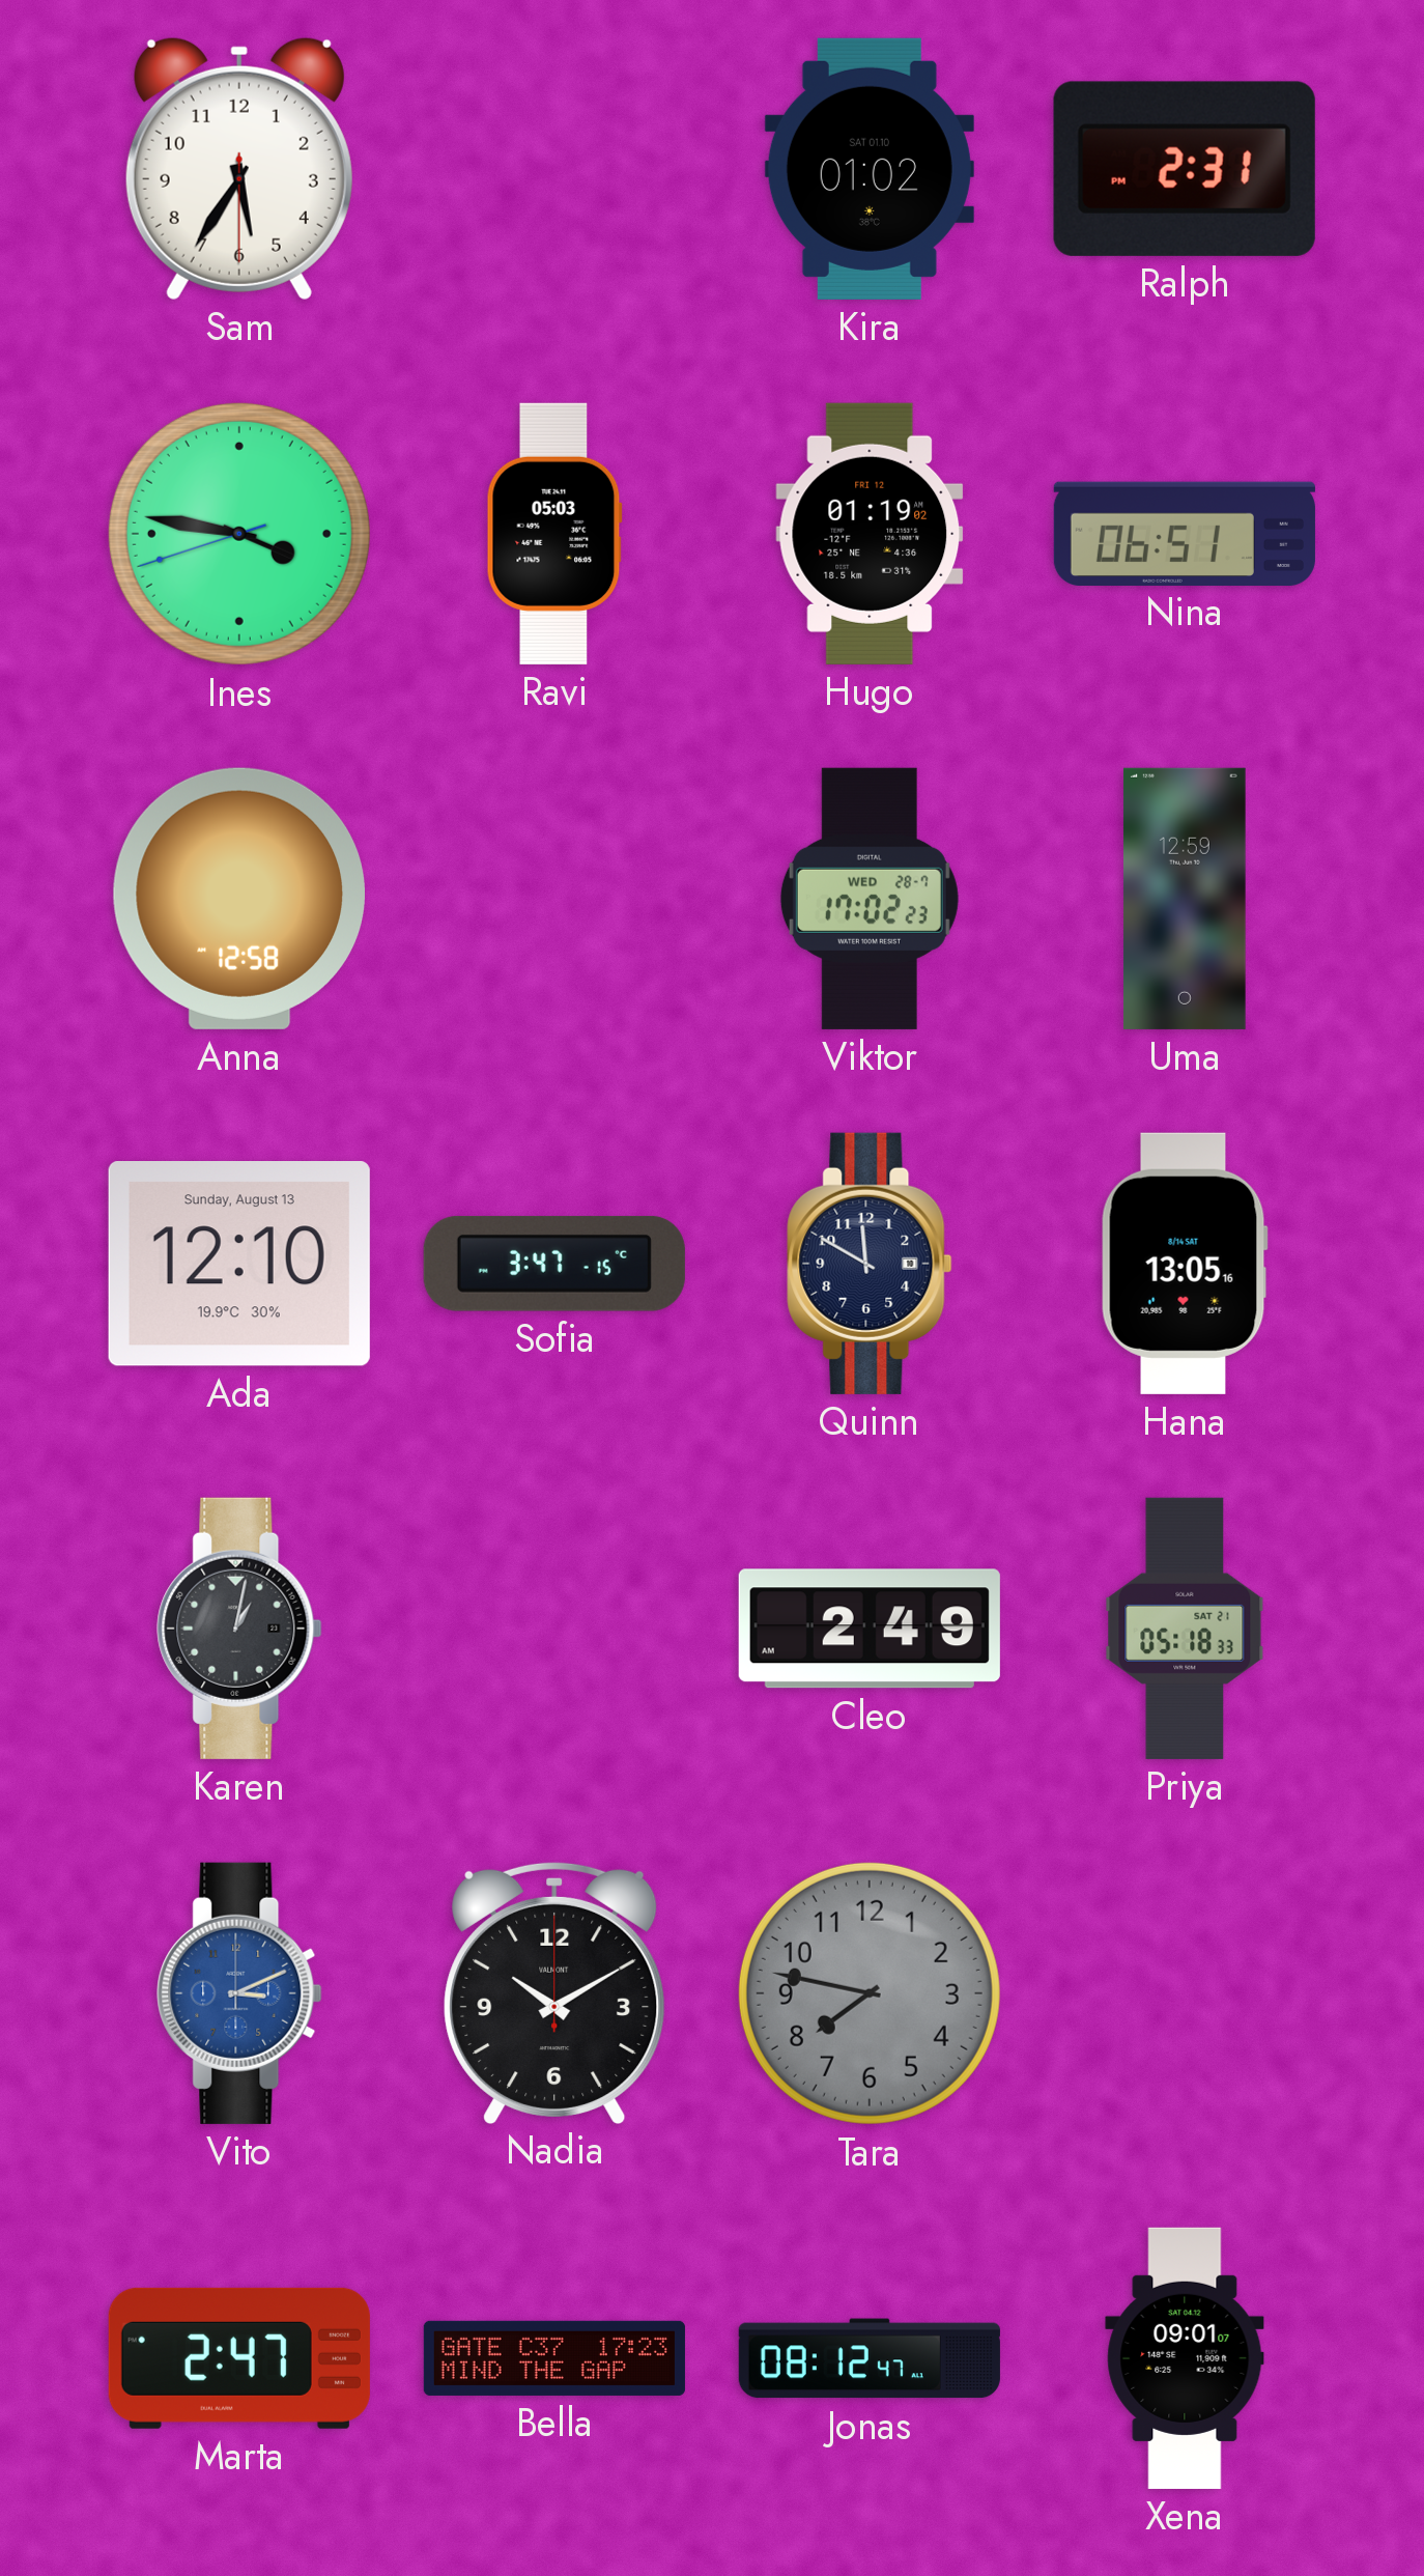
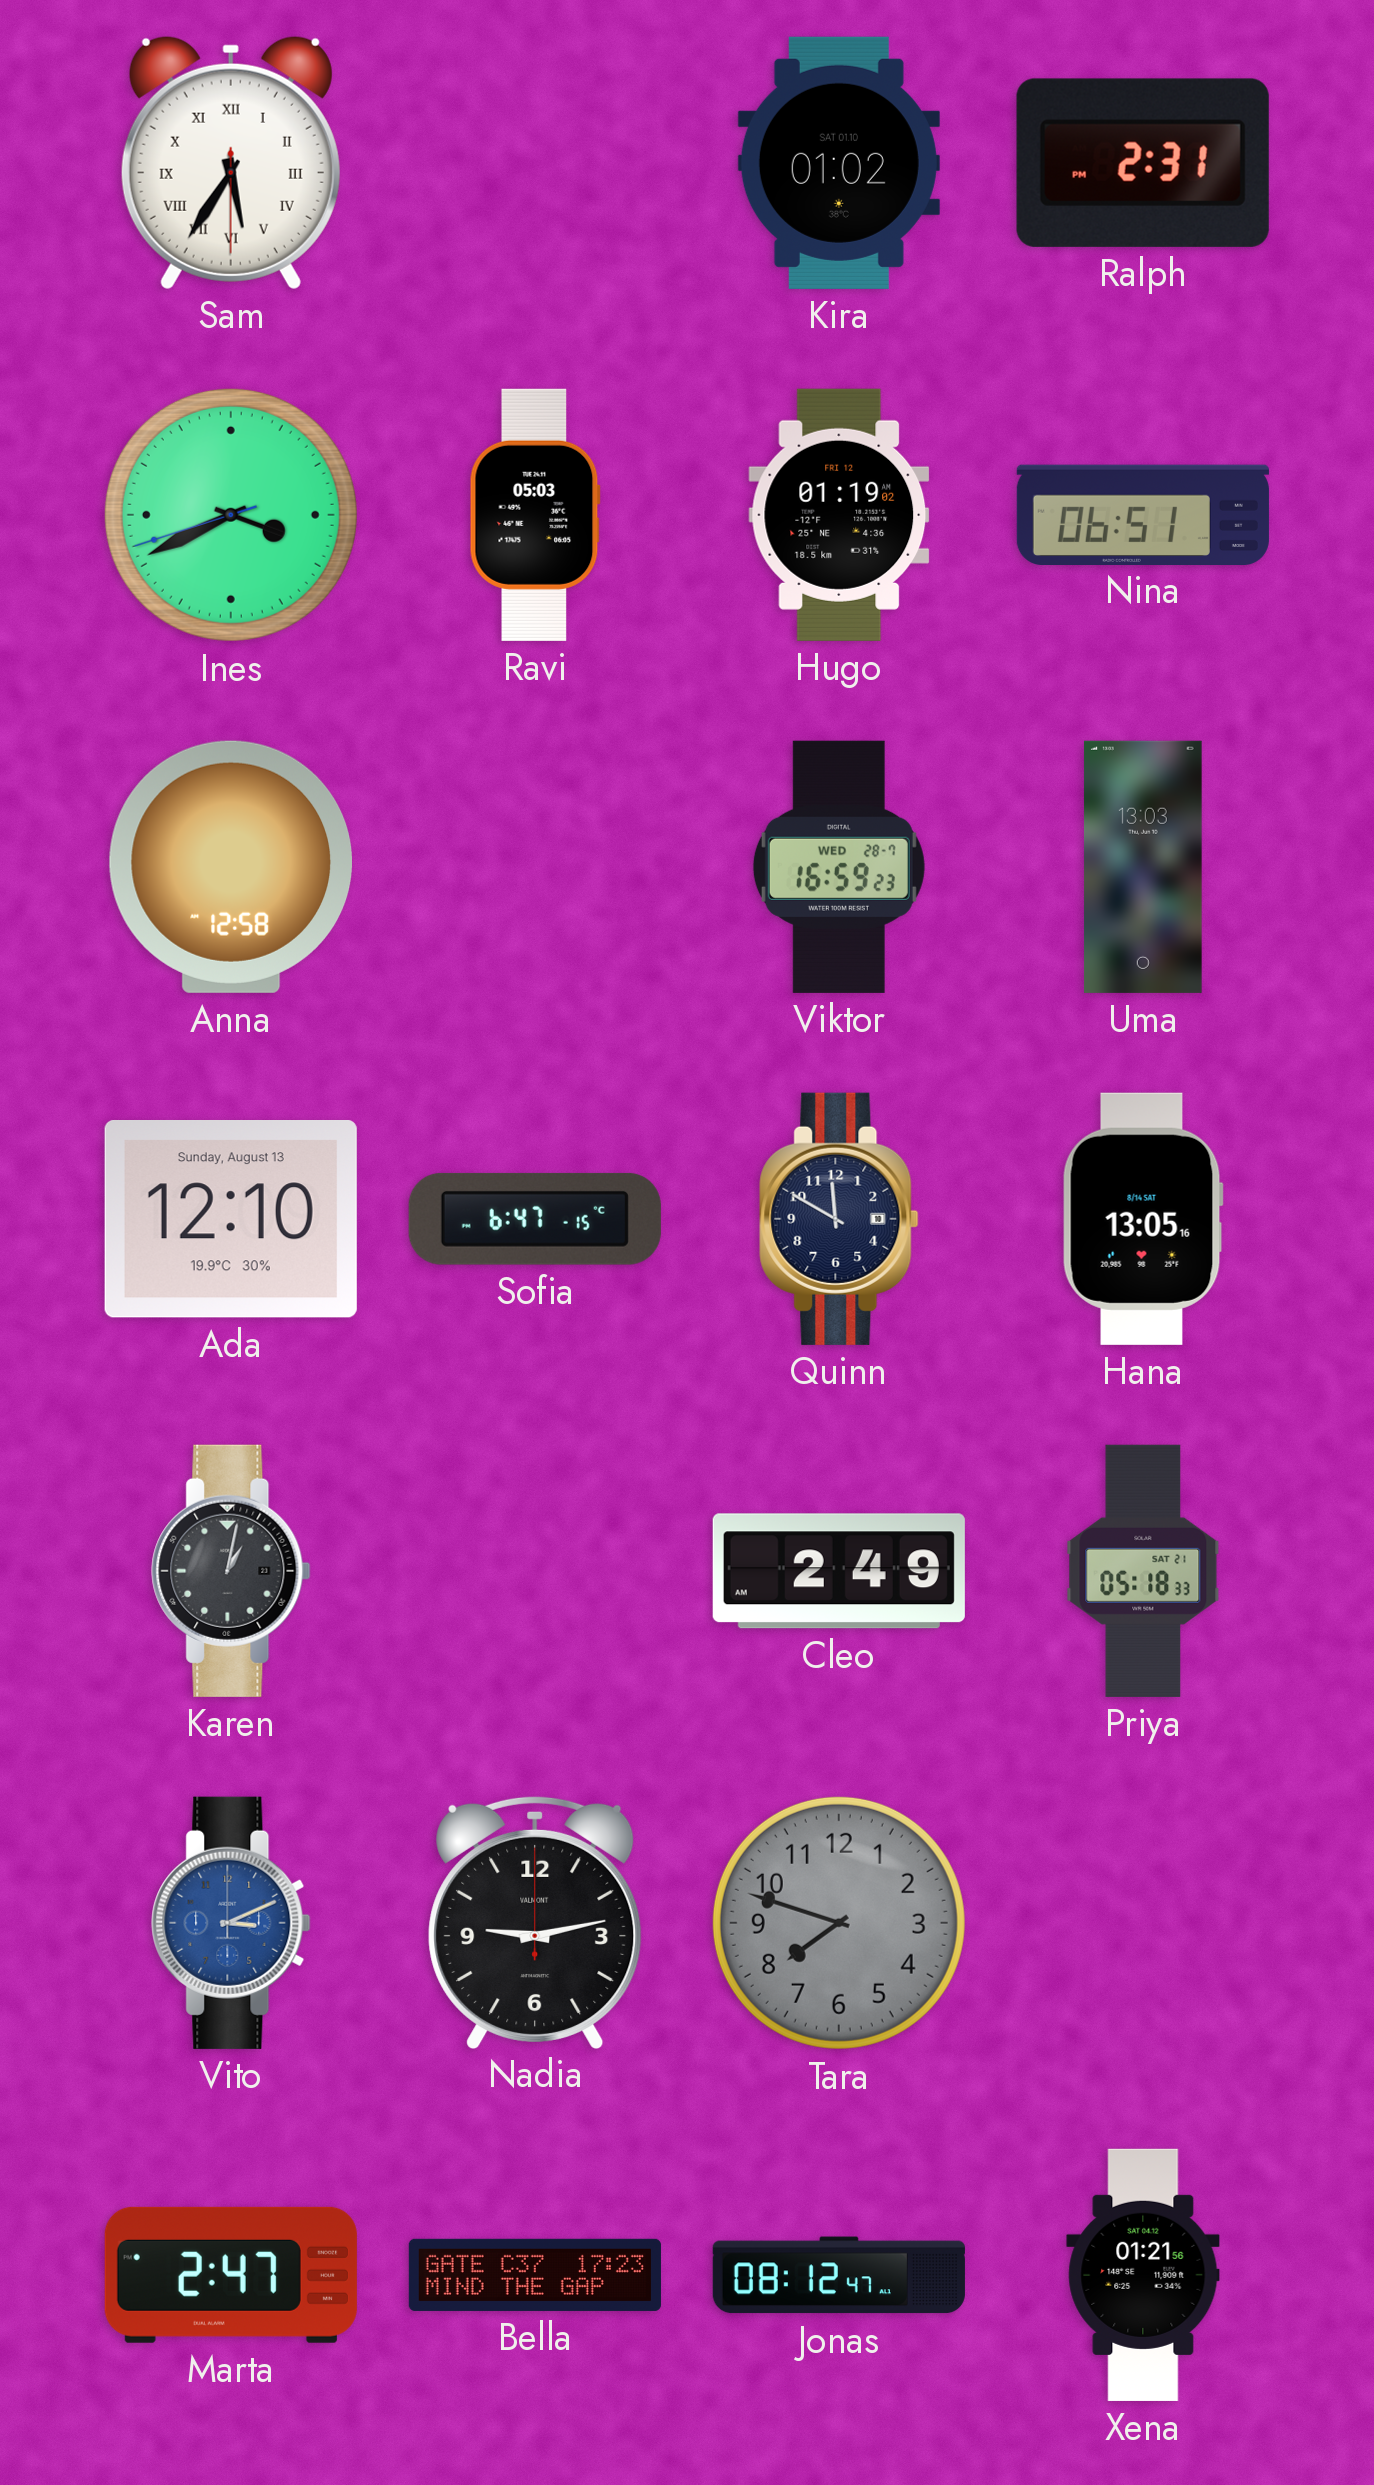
Sam numerals: Arabic -> Roman (231, 162)
Ines: 3:46 -> 3:40 (231, 515)
Viktor: 17:02 -> 16:59 (839, 867)
Uma: 12:59 -> 13:03 (1143, 867)
Sofia: 3:47 -> 6:47 (535, 1219)
Nadia: 10:10 -> 9:13 (535, 1922)
Tara: 7:47 -> 7:48 (839, 1923)
Xena: 09:01 -> 01:21 (1143, 2275)
